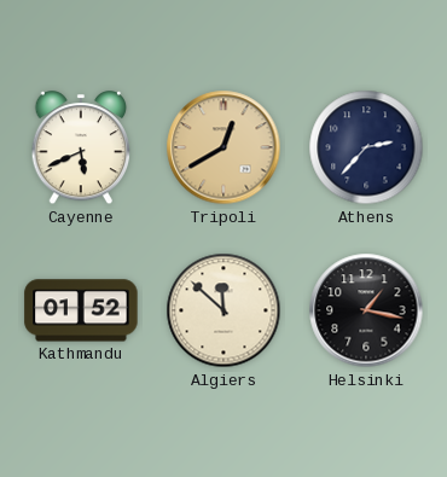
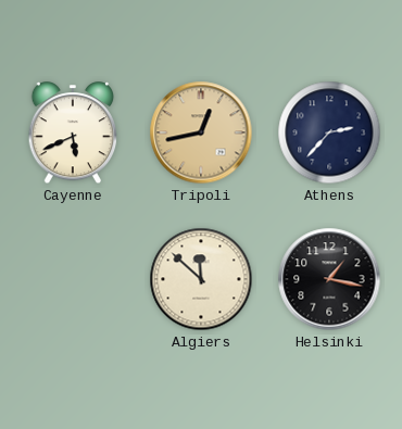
Tripoli: 12:40 -> 12:43 (201, 133)
Kathmandu: 01:52 -> none (81, 310)
